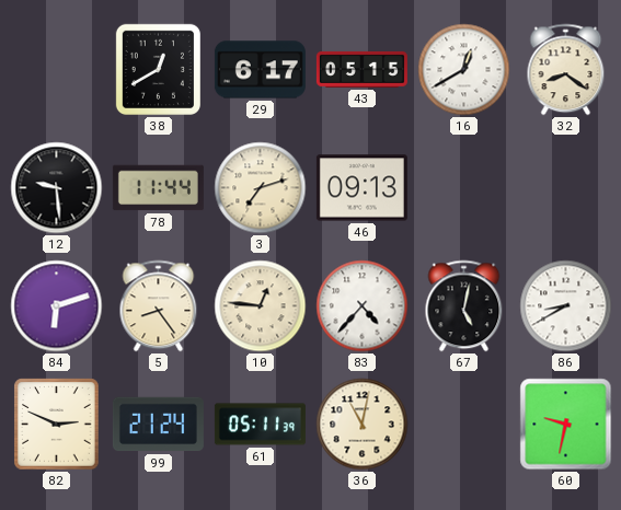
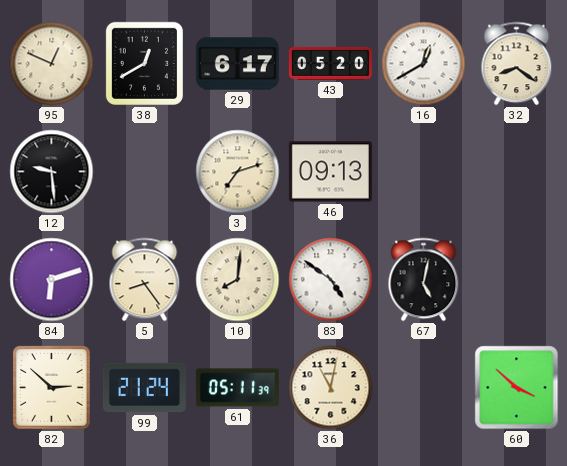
95: none -> 12:49 (52, 64)
43: 05:15 -> 05:20 (330, 63)
78: 11:44 -> none (158, 188)
10: 12:46 -> 8:01 (238, 280)
83: 4:37 -> 4:51 (331, 280)
86: 8:40 -> none (566, 306)
82: 2:49 -> 2:52 (52, 388)
60: 9:32 -> 3:52 (517, 388)
